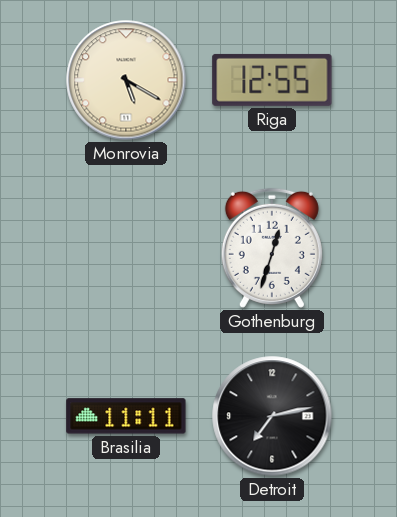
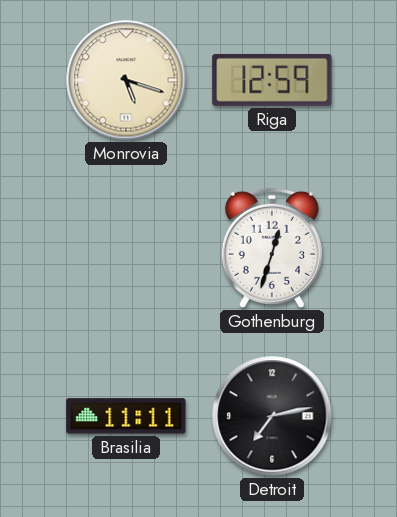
Monrovia: 5:20 -> 5:18 (126, 80)
Riga: 12:55 -> 12:59 (272, 80)
